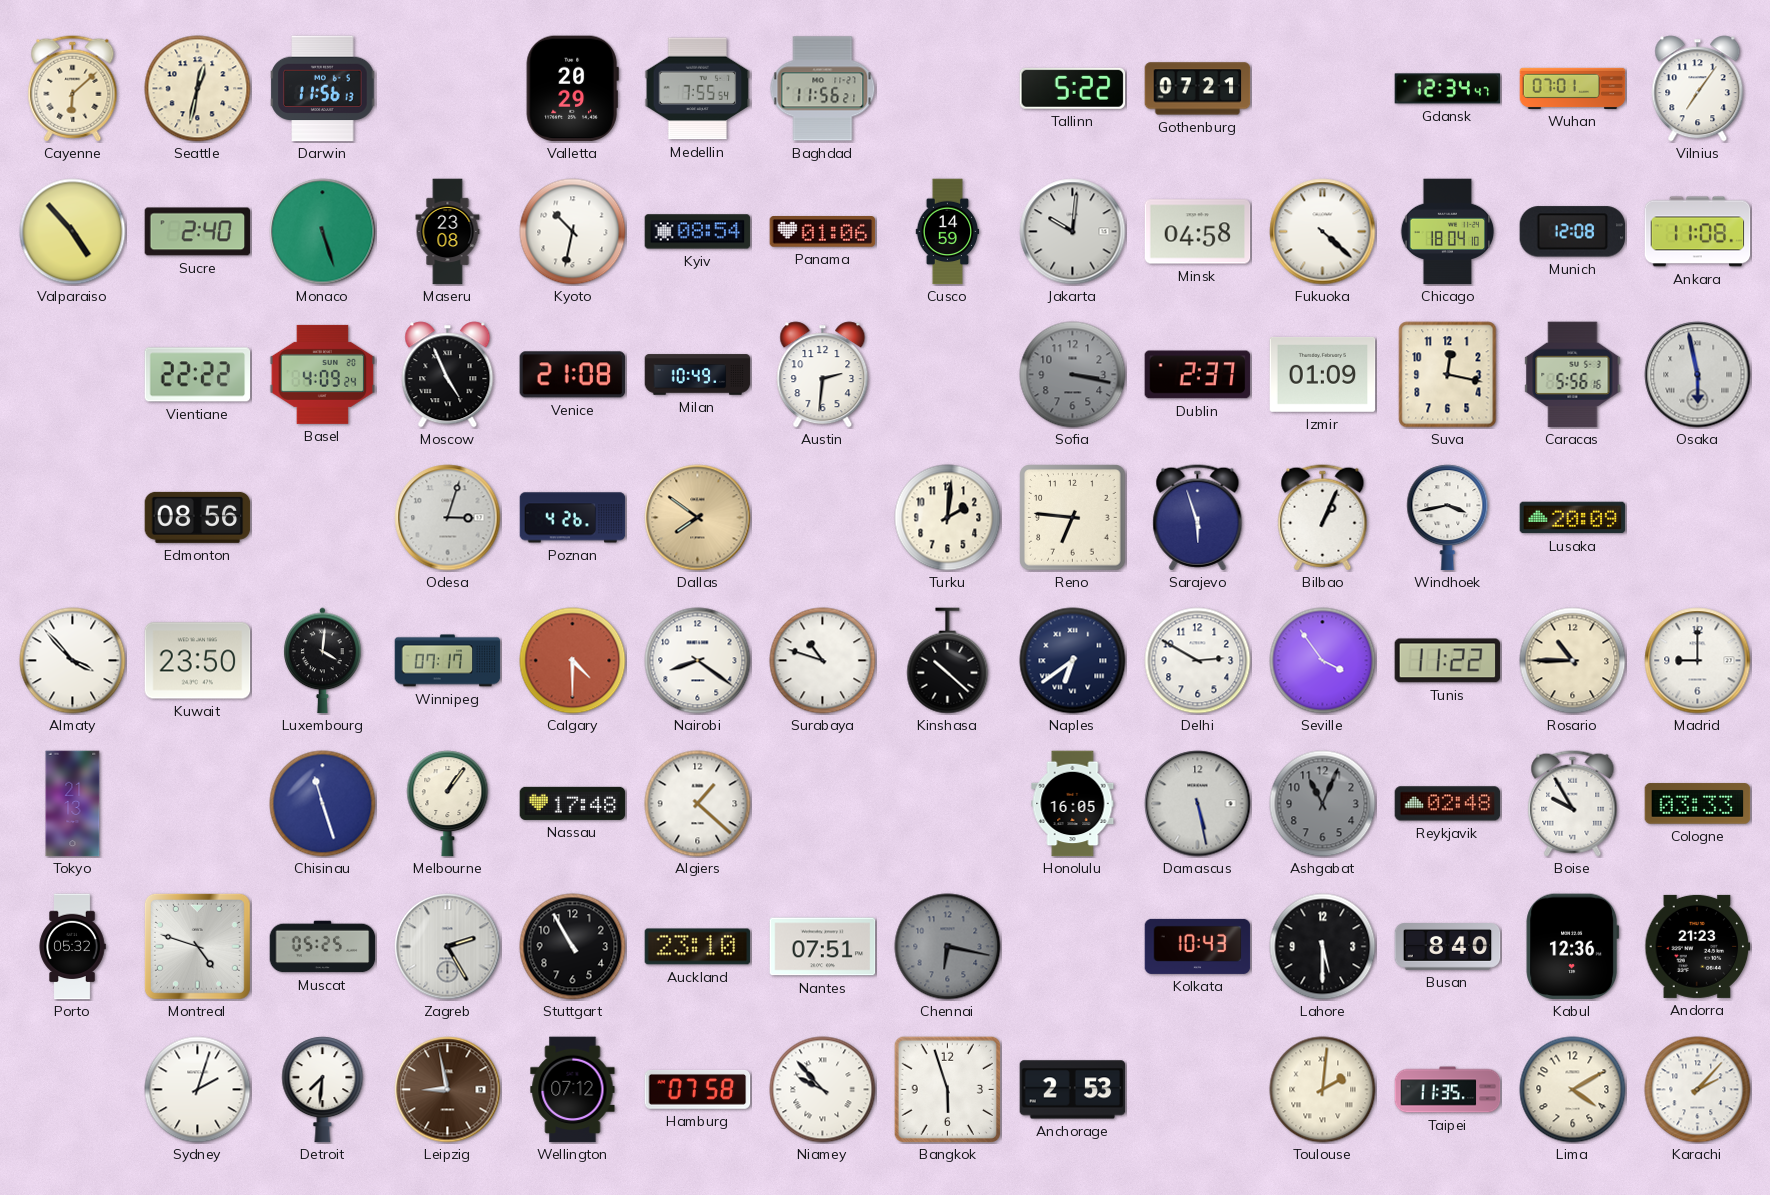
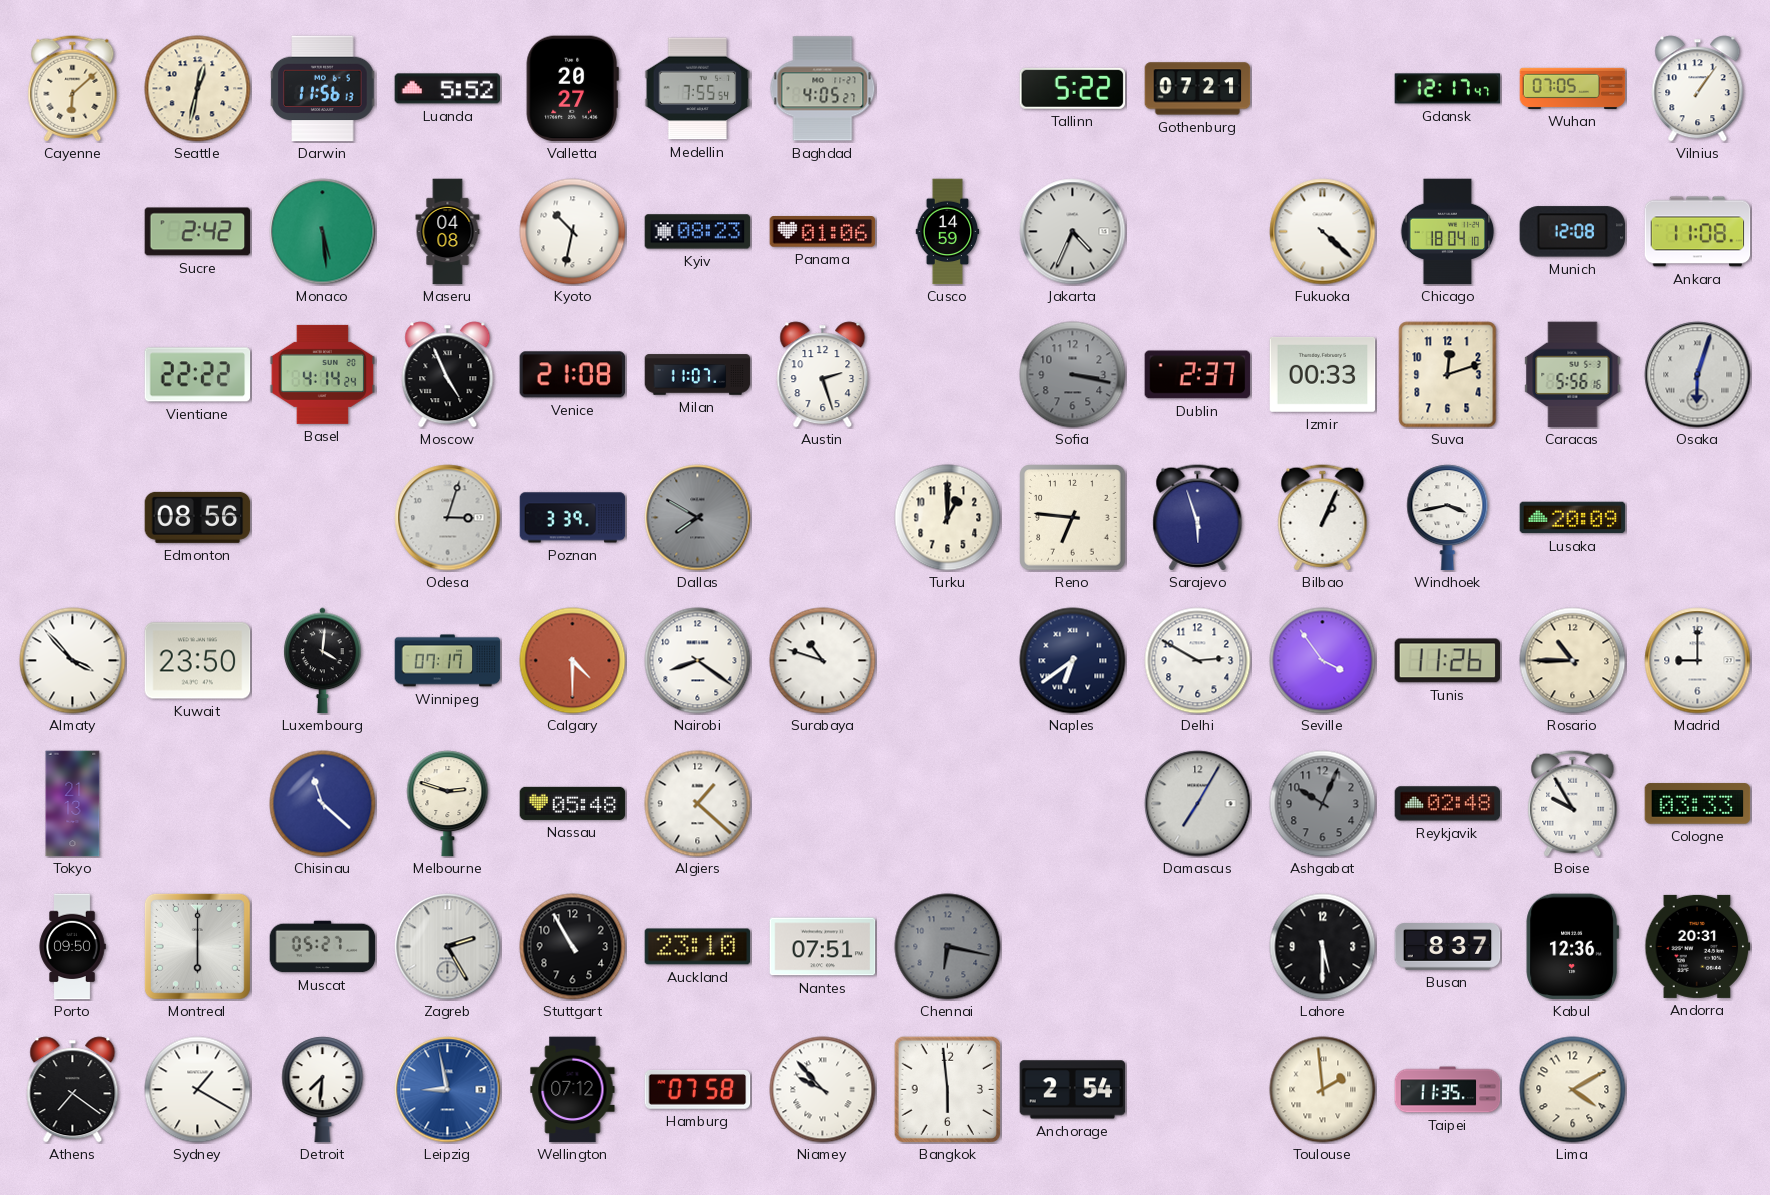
Luanda: none -> 5:52 (448, 89)
Valletta: 20:29 -> 20:27 (572, 89)
Baghdad: 11:56 -> 4:05 (823, 89)
Gdansk: 12:34 -> 12:17 (1448, 89)
Wuhan: 07:01 -> 07:05 (1573, 88)
Vilnius: 7:06 -> 1:06 (1698, 89)
Valparaiso: 4:53 -> none (73, 232)
Sucre: 2:40 -> 2:42 (198, 232)
Monaco: 5:27 -> 5:29 (323, 232)
Maseru: 23:08 -> 04:08 (448, 232)
Kyiv: 08:54 -> 08:23 (698, 232)
Jakarta: 10:01 -> 4:34 (1073, 232)
Minsk: 04:58 -> none (1198, 232)
Basel: 4:09 -> 4:14 (323, 374)
Milan: 10:49 -> 11:07 (698, 375)
Austin: 2:31 -> 2:27 (823, 375)
Izmir: 01:09 -> 00:33 (1323, 374)
Suva: 12:17 -> 12:12 (1448, 375)
Osaka: 5:58 -> 6:03 (1698, 375)
Poznan: 4:26 -> 3:39 (573, 518)
Dallas: 7:51 -> 7:50 (698, 518)
Dallas dial: champagne -> grey (698, 518)
Turku: 2:01 -> 1:00 (948, 518)
Kinshasa: 10:22 -> none (948, 661)
Tunis: 11:22 -> 11:26 (1448, 661)
Chisinau: 11:27 -> 11:22 (323, 804)
Melbourne: 1:06 -> 2:48 (448, 804)
Nassau: 17:48 -> 05:48 (573, 803)
Honolulu: 16:05 -> none (1073, 804)
Damascus: 5:28 -> 7:05 (1198, 804)
Ashgabat: 11:04 -> 10:04 (1323, 804)
Porto: 05:32 -> 09:50 (72, 947)
Montreal: 4:48 -> 6:00 (197, 946)
Muscat: 05:25 -> 05:27 (323, 947)
Kolkata: 10:43 -> none (1198, 946)
Busan: 8:40 -> 8:37 (1448, 947)
Andorra: 21:23 -> 20:31 (1698, 946)
Athens: none -> 7:21 (73, 1090)
Sydney: 2:03 -> 1:20 (198, 1090)
Leipzig dial: brown -> blue (448, 1090)
Bangkok: 5:57 -> 5:59 (947, 1089)
Anchorage: 2:53 -> 2:54 (1073, 1090)
Toulouse: 2:01 -> 1:59 (1323, 1090)
Karachi: 2:07 -> none (1698, 1090)
